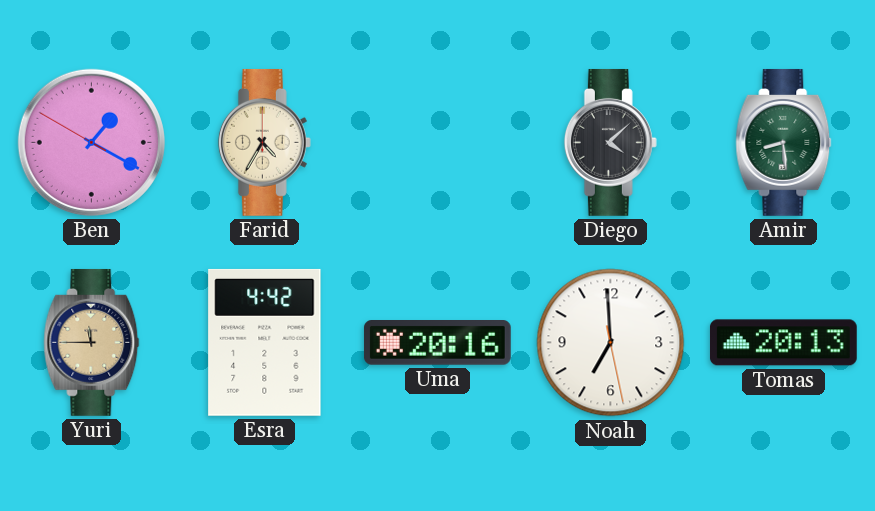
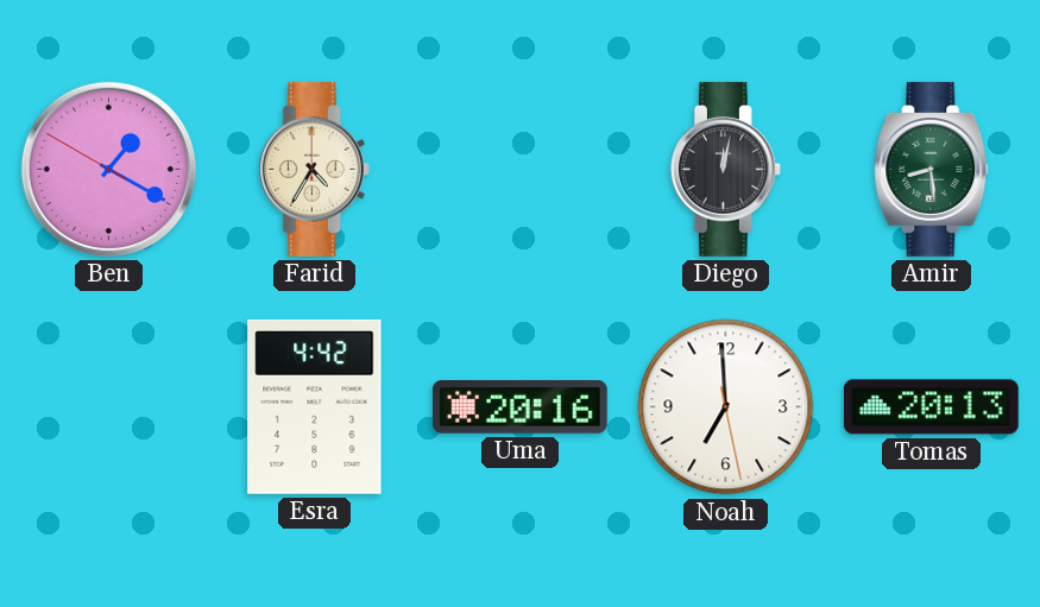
Diego: 4:08 -> 12:02 (725, 169)
Yuri: 11:45 -> none (92, 342)
